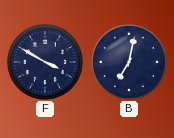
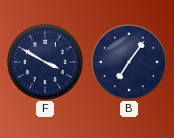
B: 7:02 -> 7:06 (129, 62)
